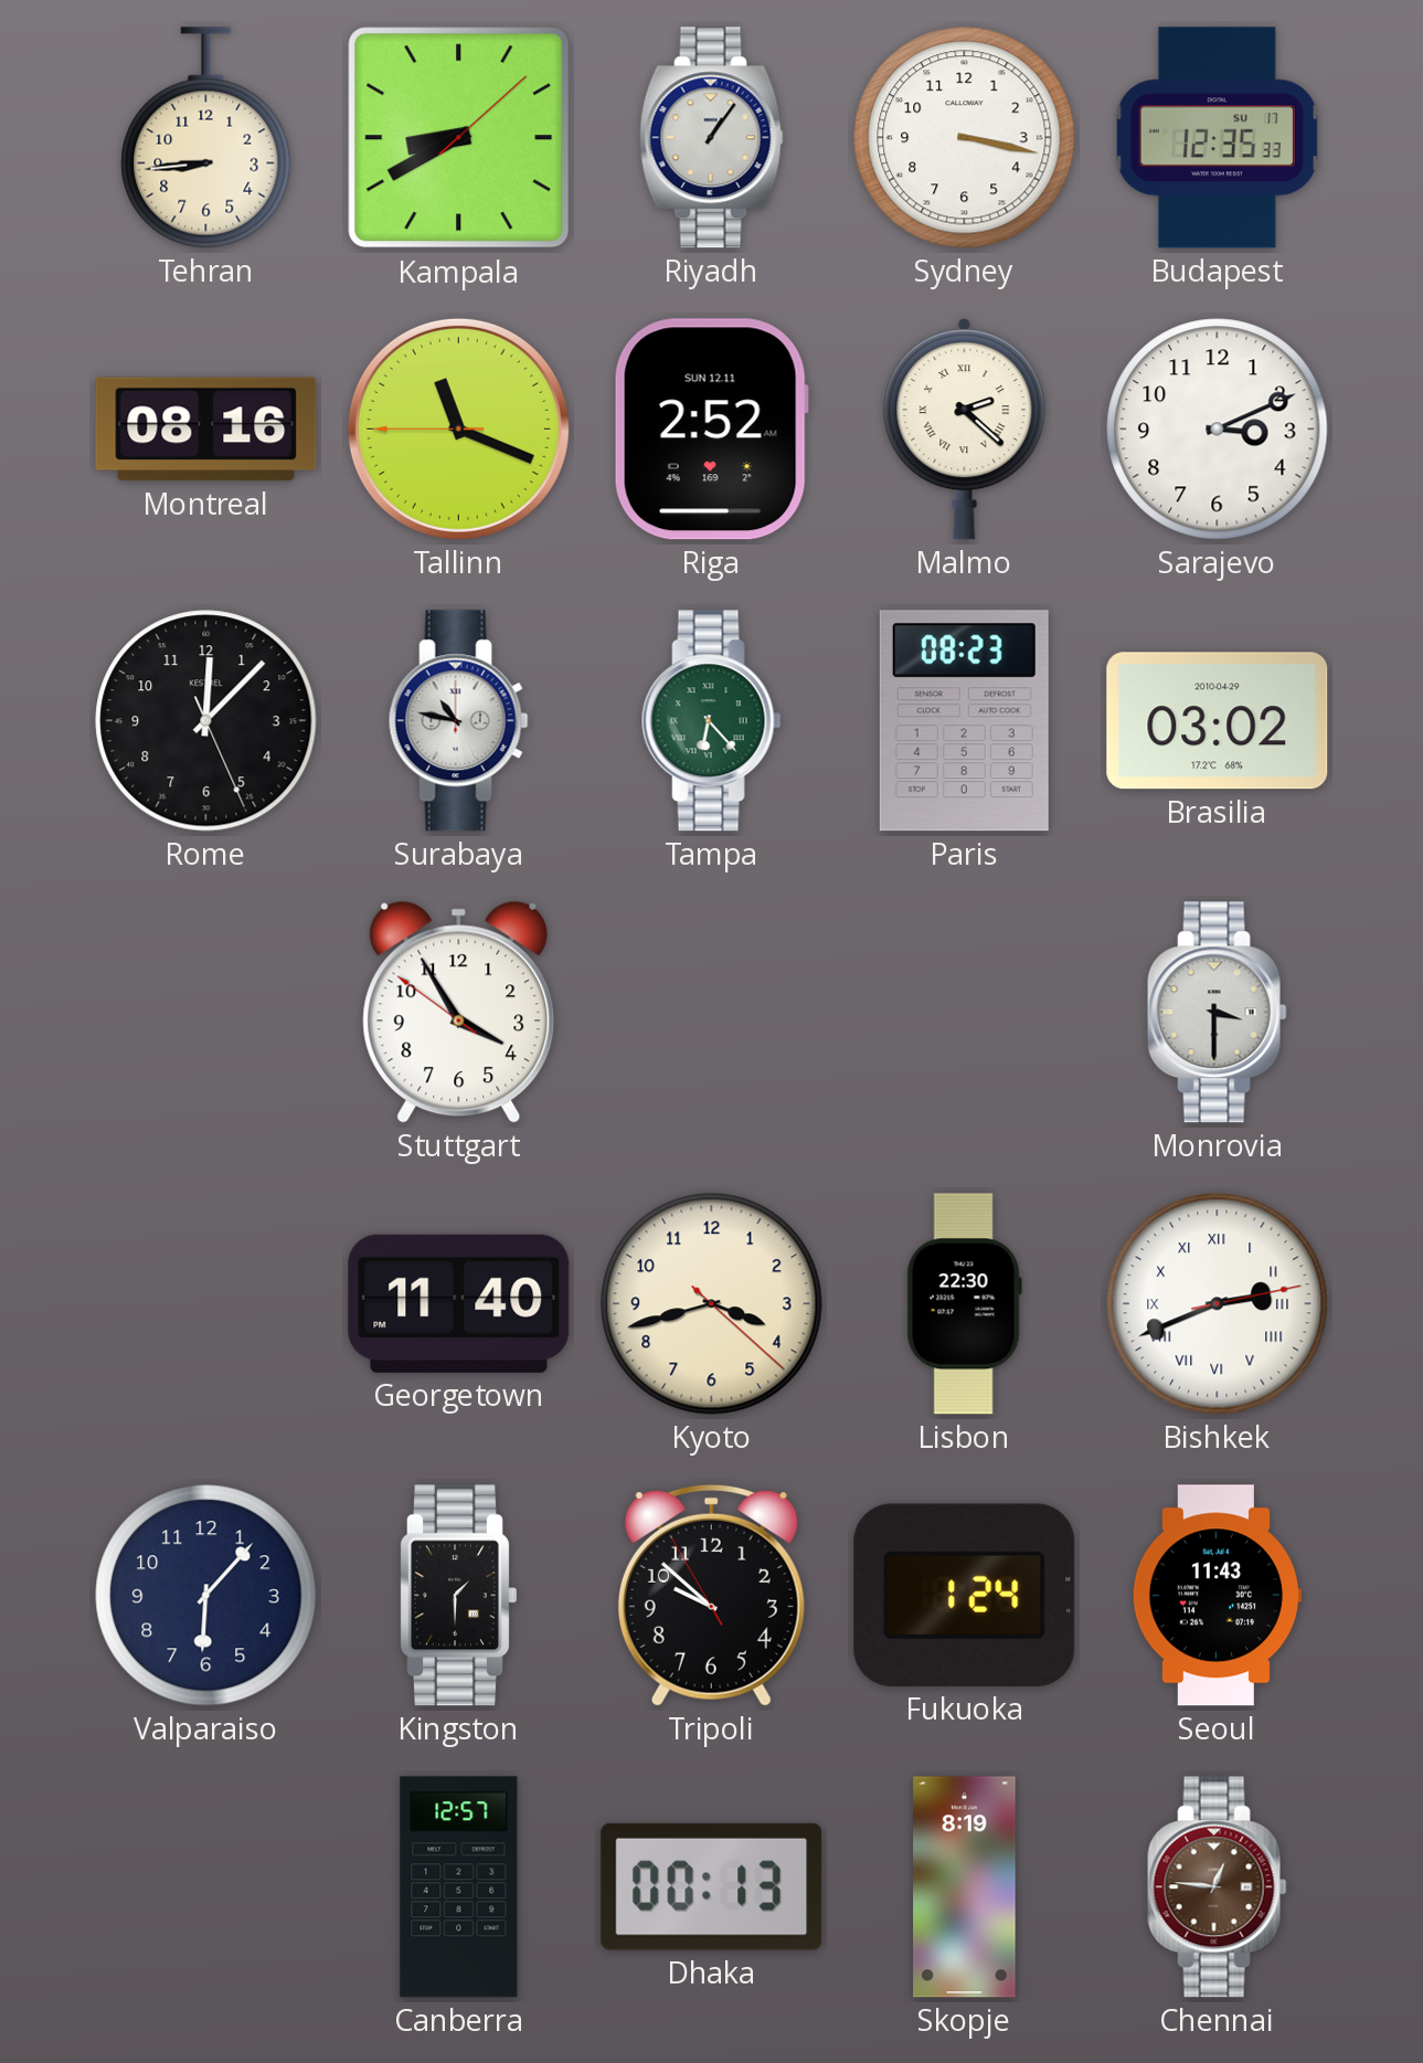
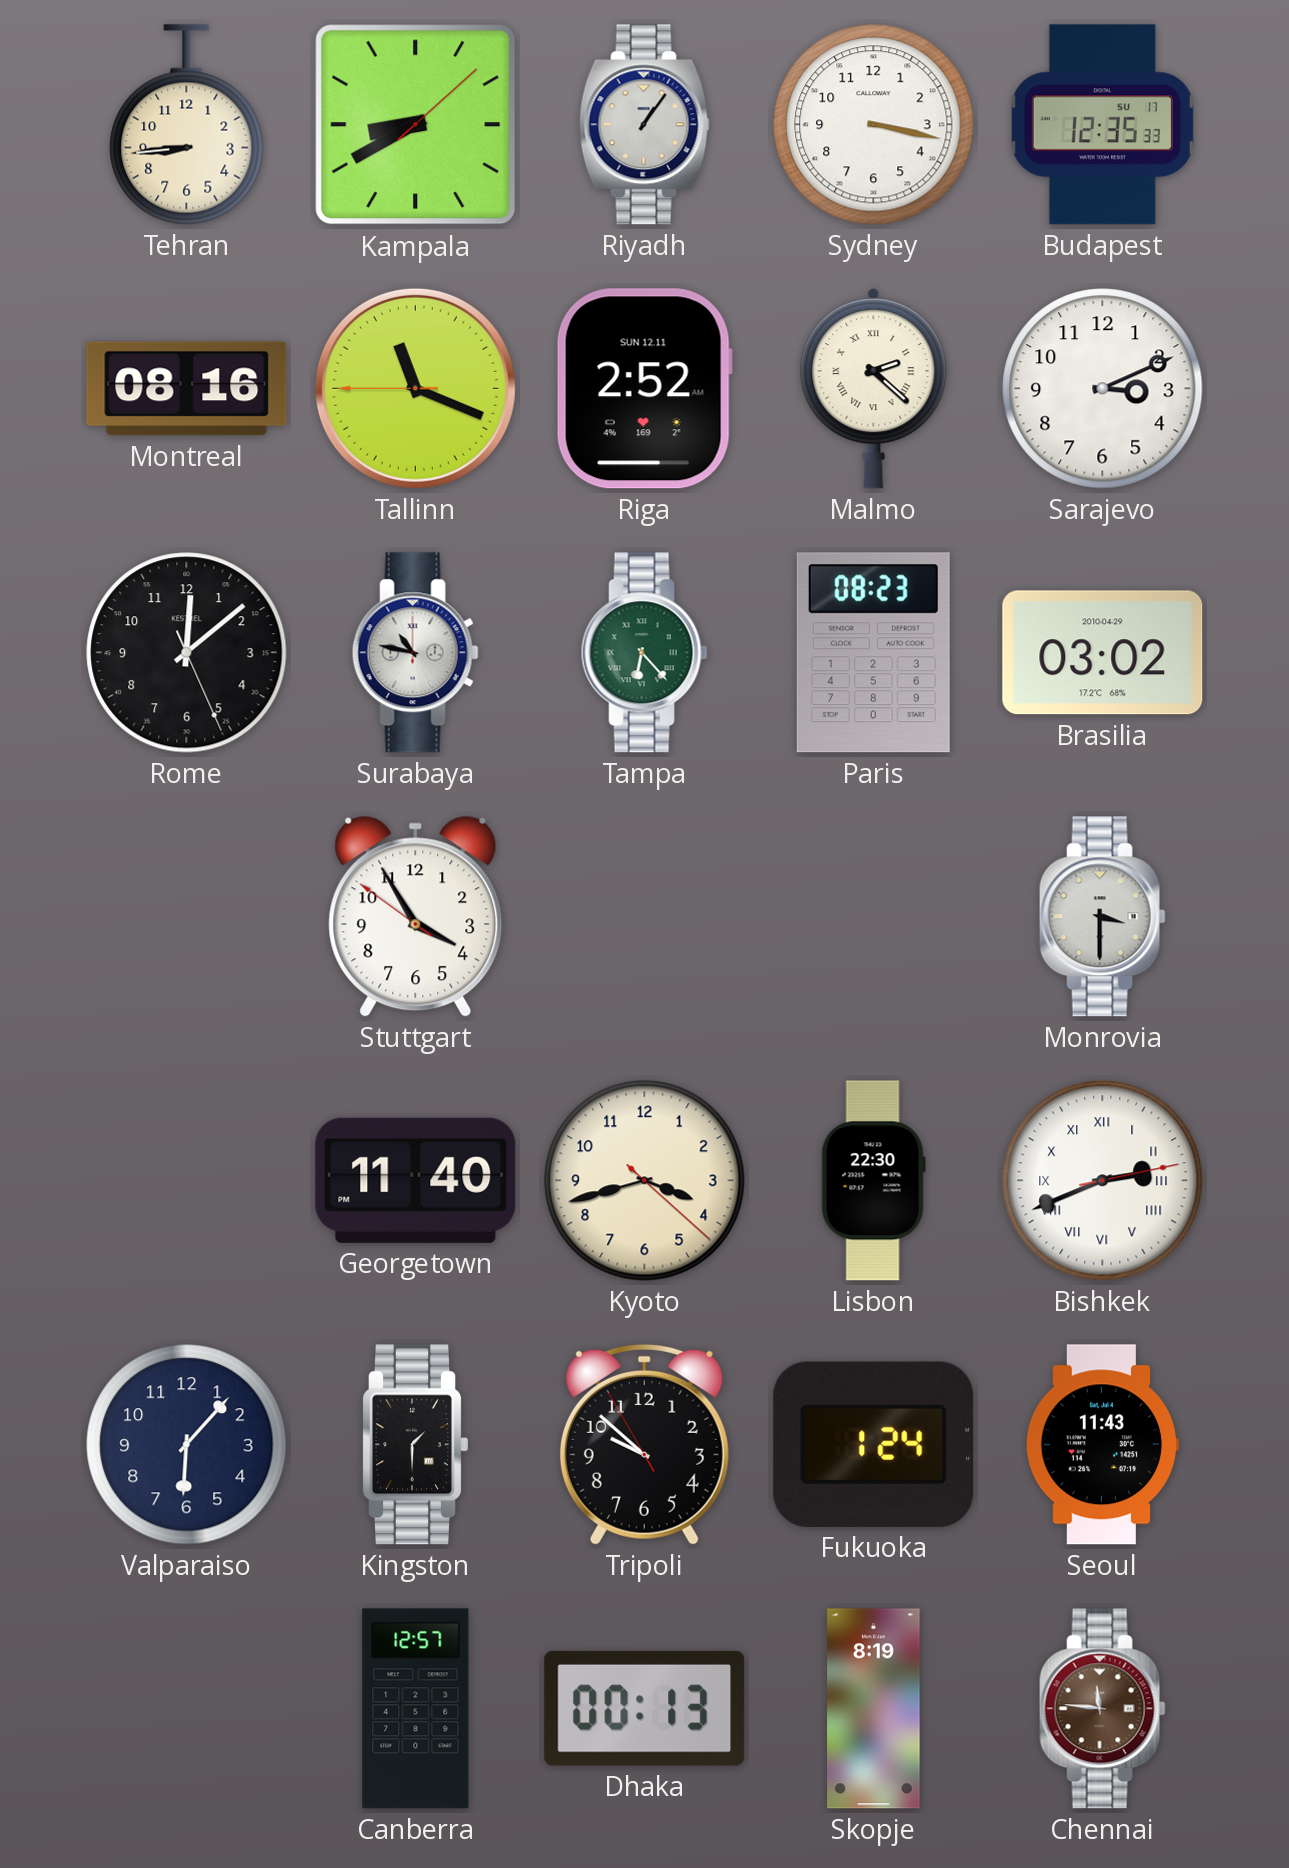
Rome: 12:07 -> 12:08 (187, 653)
Chennai: 12:46 -> 11:46 (1102, 1709)
